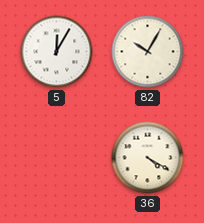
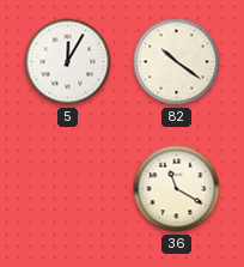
82: 10:05 -> 10:21 (177, 62)
36: 4:20 -> 11:20 (177, 189)
